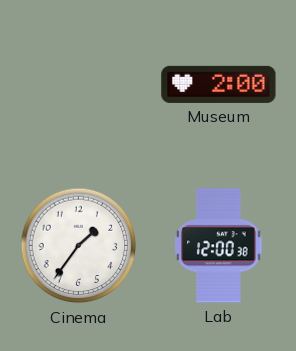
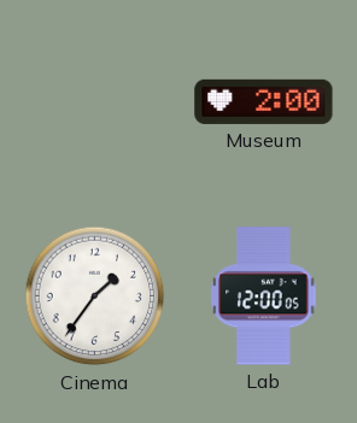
Lab: 12:00:38 -> 12:00:05 (264, 296)
